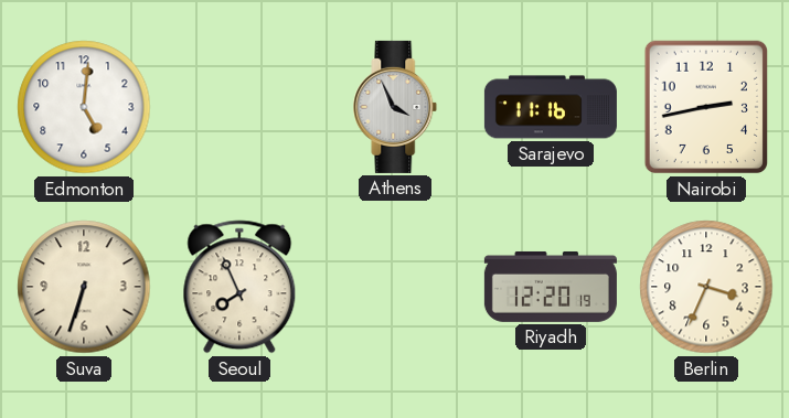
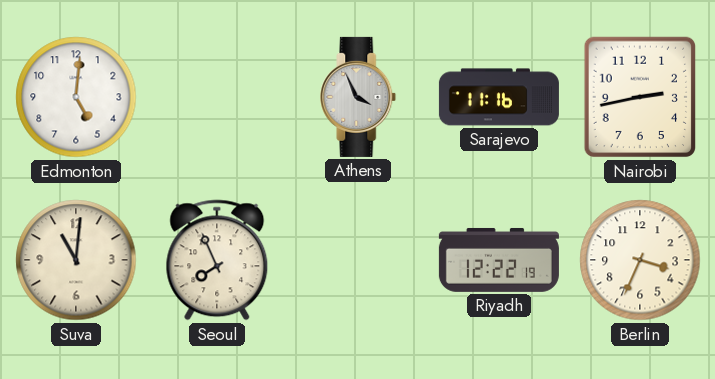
Suva: 6:33 -> 11:01 (76, 260)
Riyadh: 12:20 -> 12:22 (499, 260)
